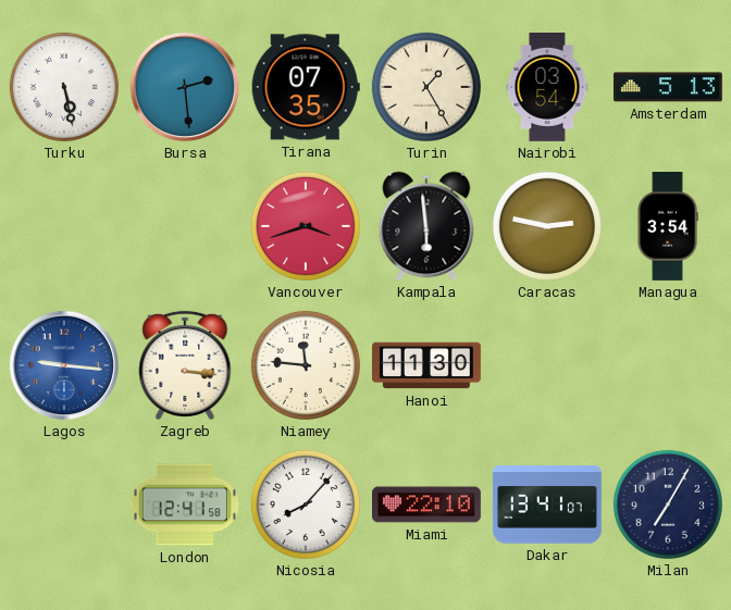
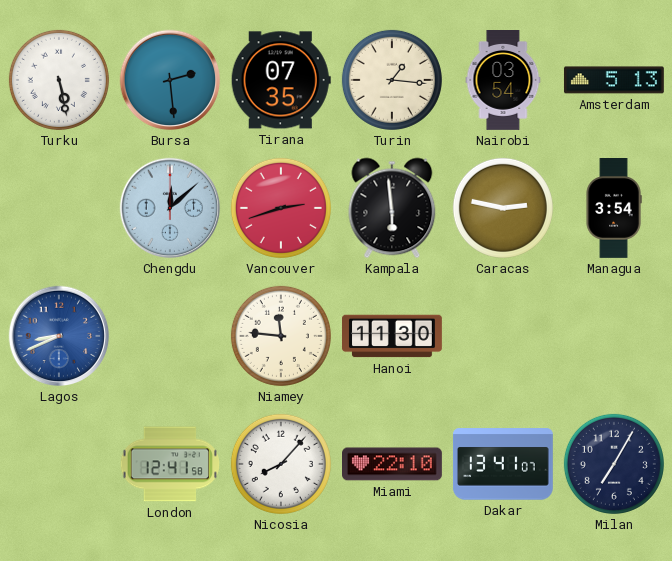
Turin: 1:25 -> 1:16 (392, 80)
Chengdu: none -> 12:08 (170, 208)
Vancouver: 3:42 -> 2:42 (281, 208)
Lagos: 9:16 -> 8:41 (59, 336)
Zagreb: 3:16 -> none (185, 365)
